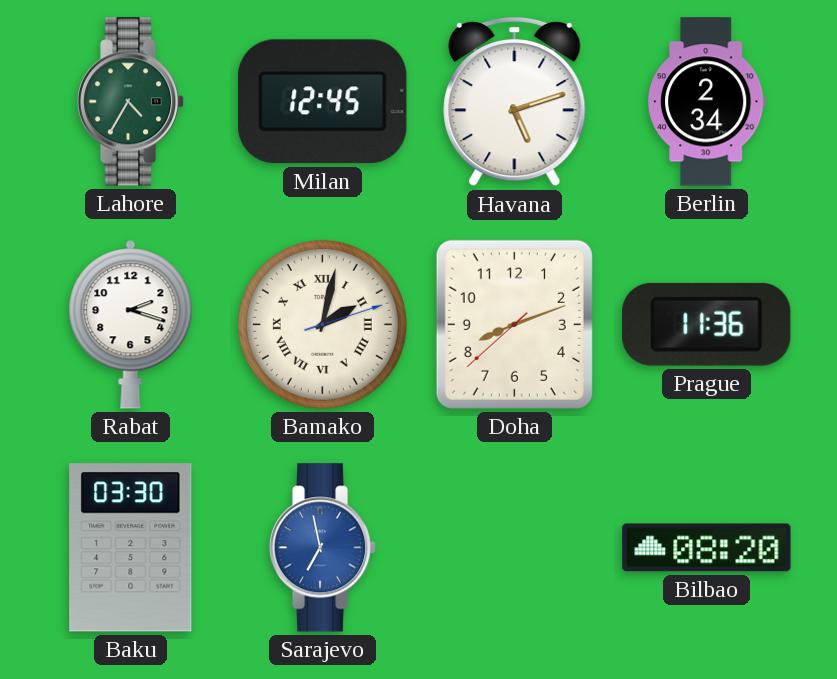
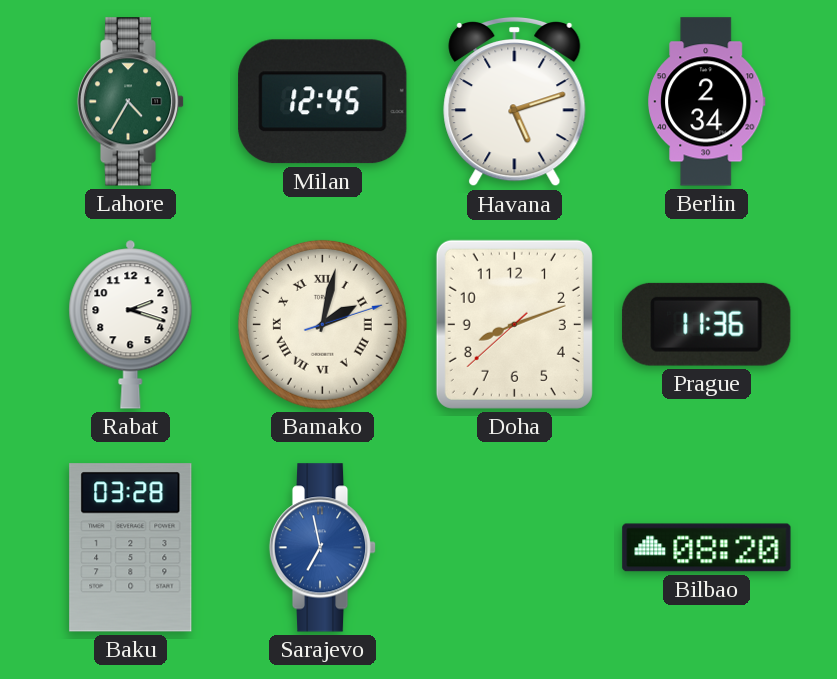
Baku: 03:30 -> 03:28 (131, 548)
